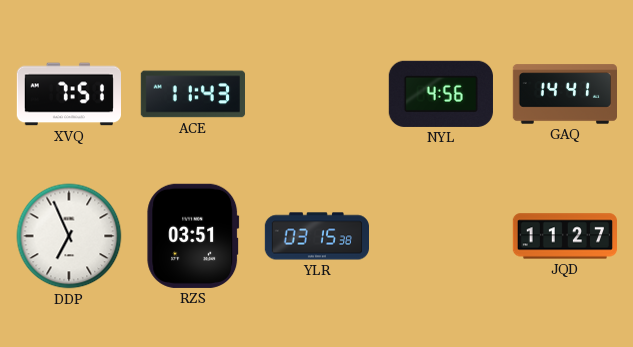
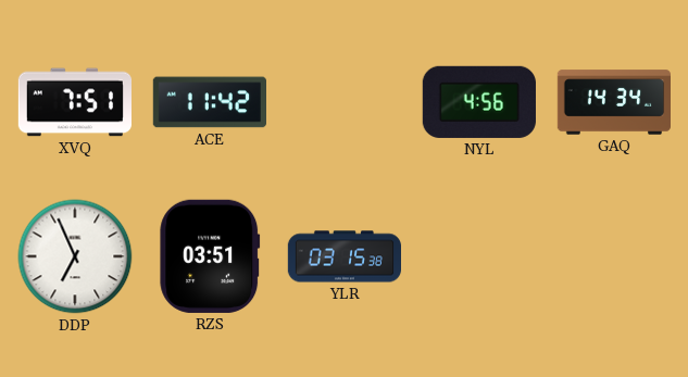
ACE: 11:43 -> 11:42 (209, 102)
GAQ: 14:41 -> 14:34 (613, 102)
JQD: 11:27 -> none (564, 236)
